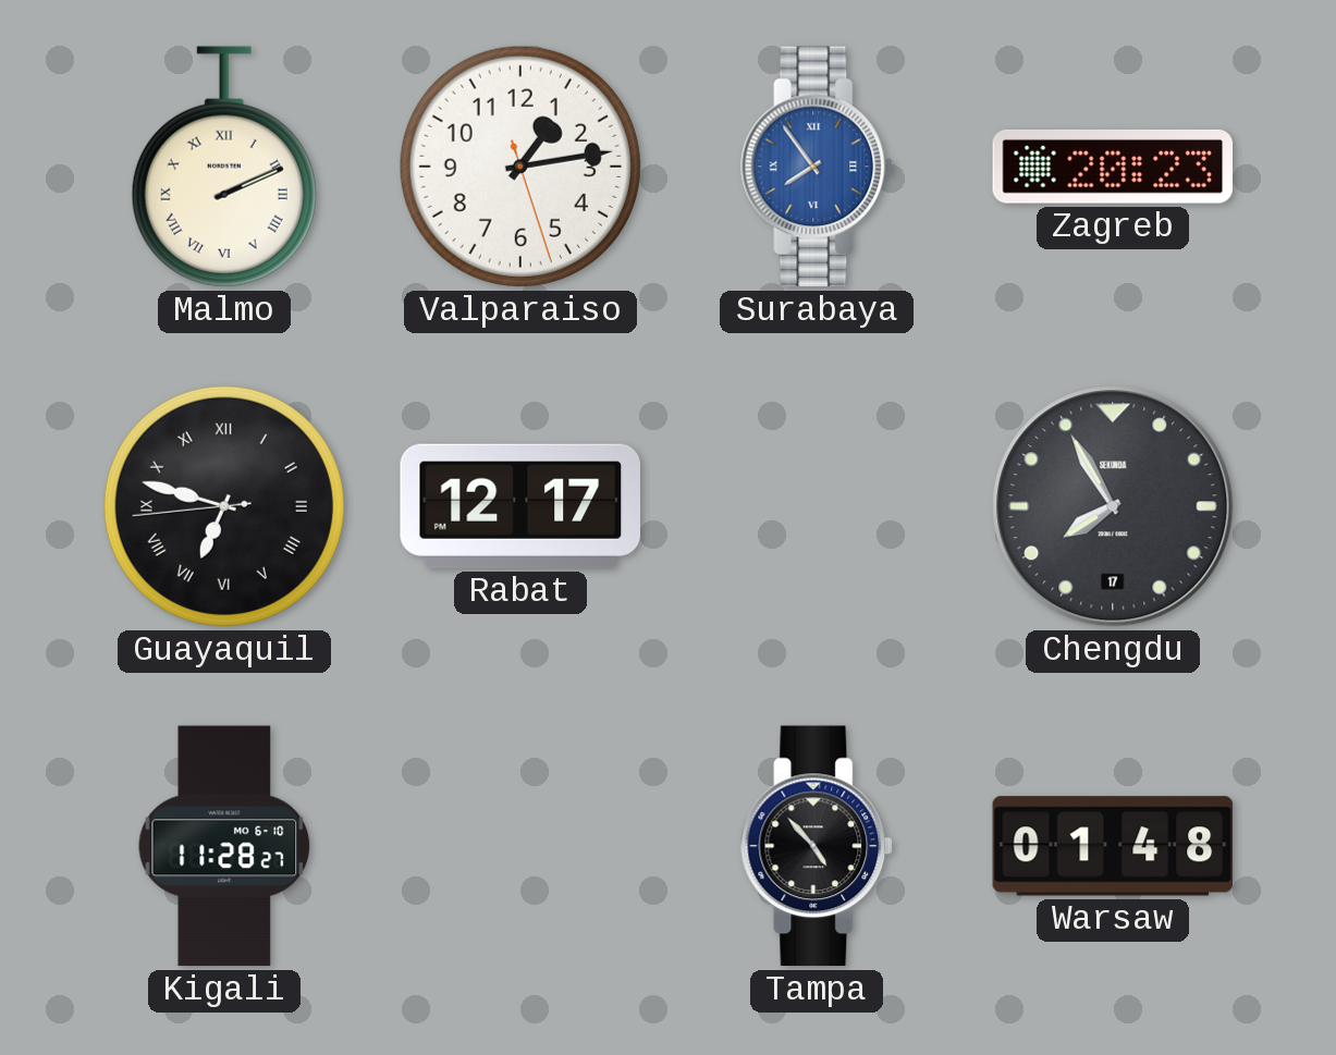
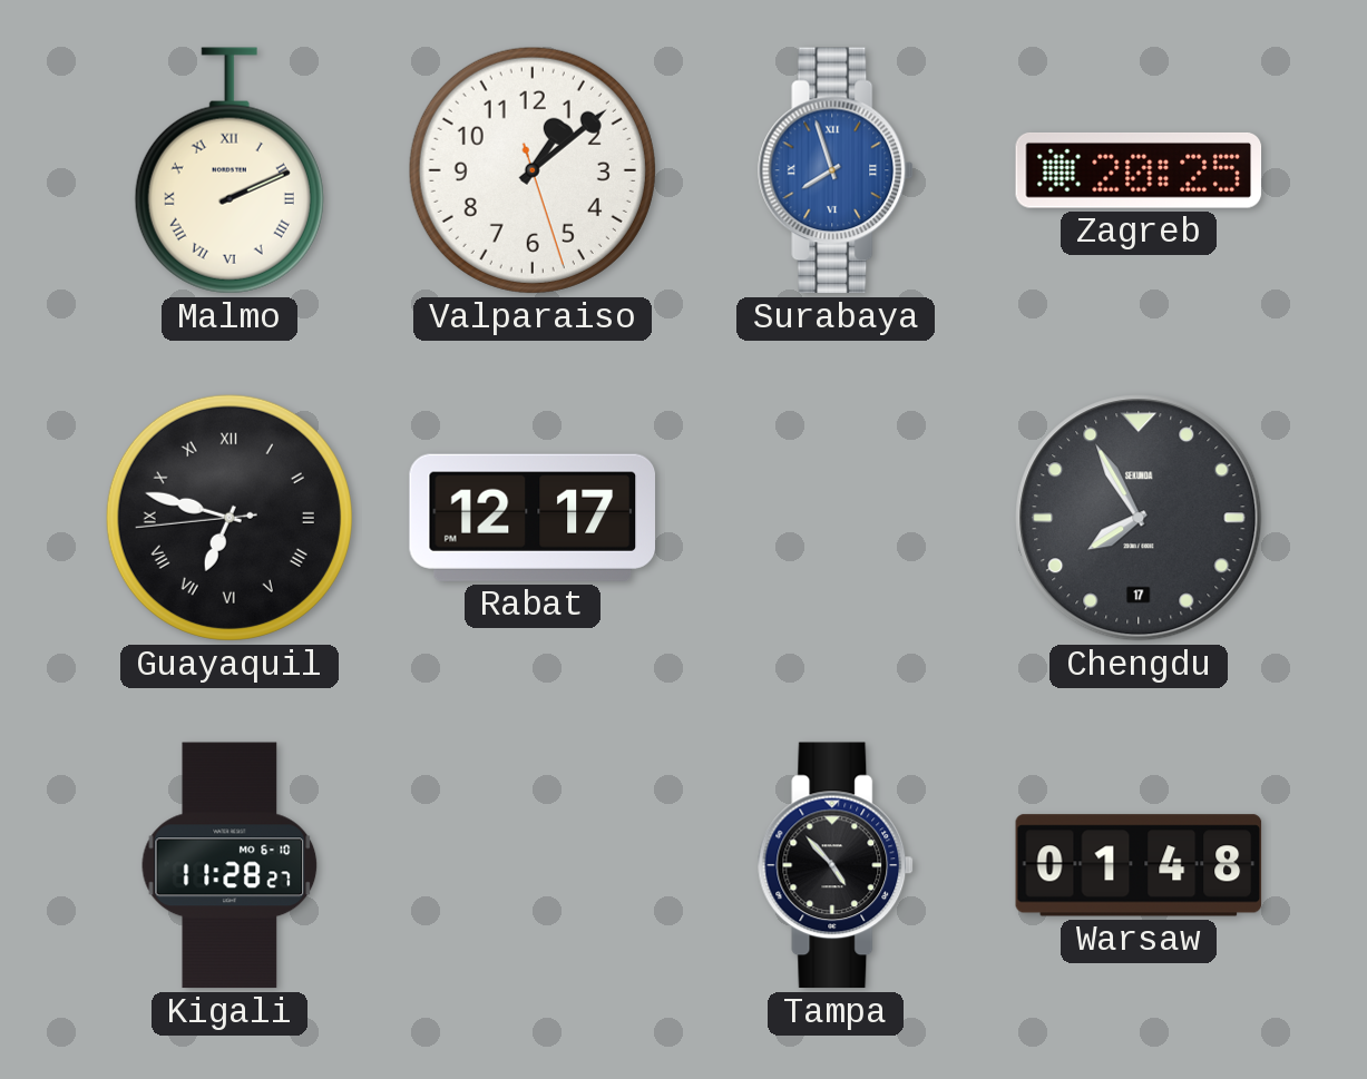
Valparaiso: 1:13 -> 1:08 (533, 170)
Surabaya: 7:54 -> 7:57 (837, 170)
Zagreb: 20:23 -> 20:25 (1139, 170)
